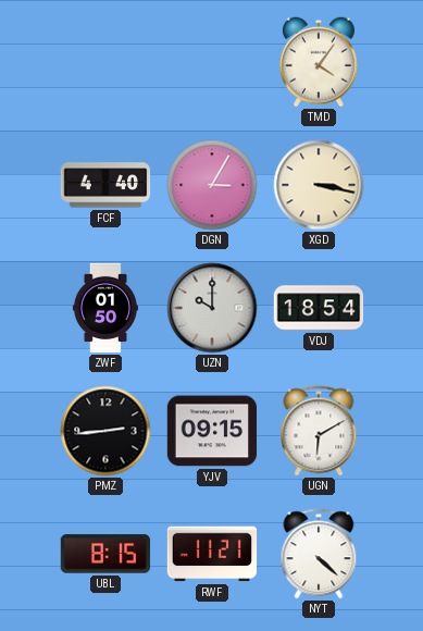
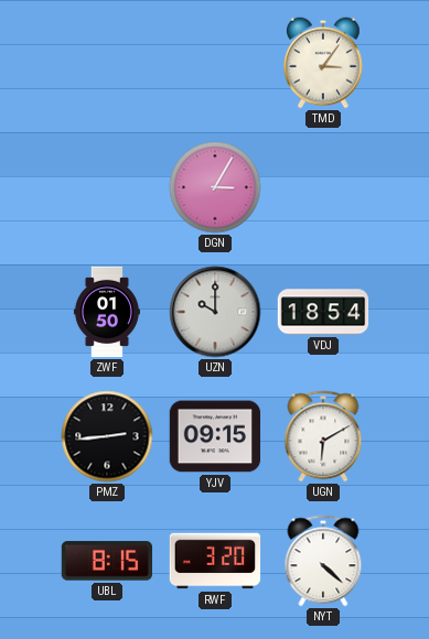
TMD: 4:06 -> 3:06 (324, 63)
FCF: 4:40 -> none (105, 185)
XGD: 3:17 -> none (319, 185)
RWF: 11:21 -> 3:20 (215, 561)
